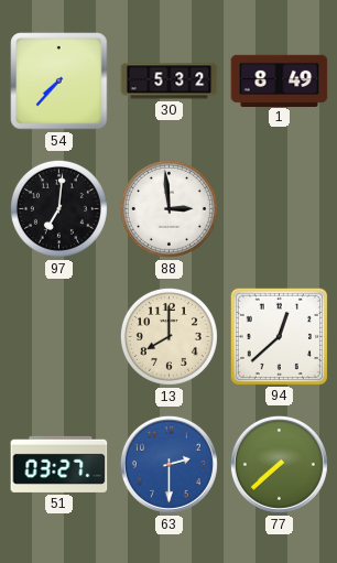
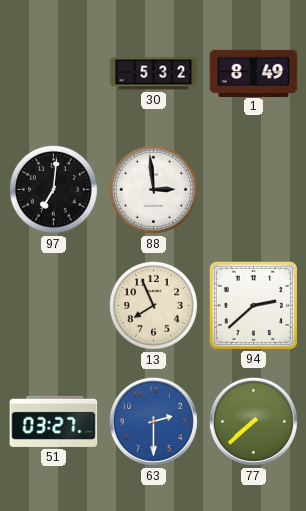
54: 7:37 -> none (59, 82)
13: 8:00 -> 7:56 (153, 305)
94: 12:38 -> 2:38 (253, 305)
